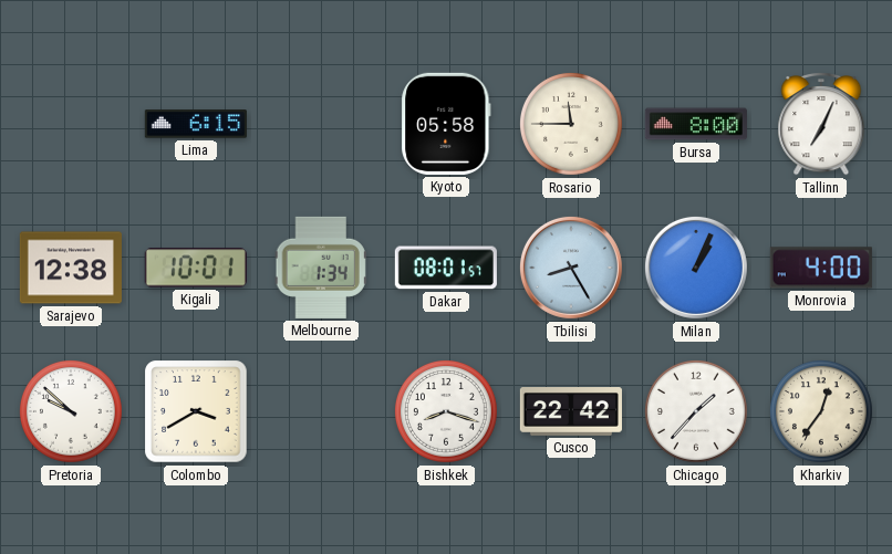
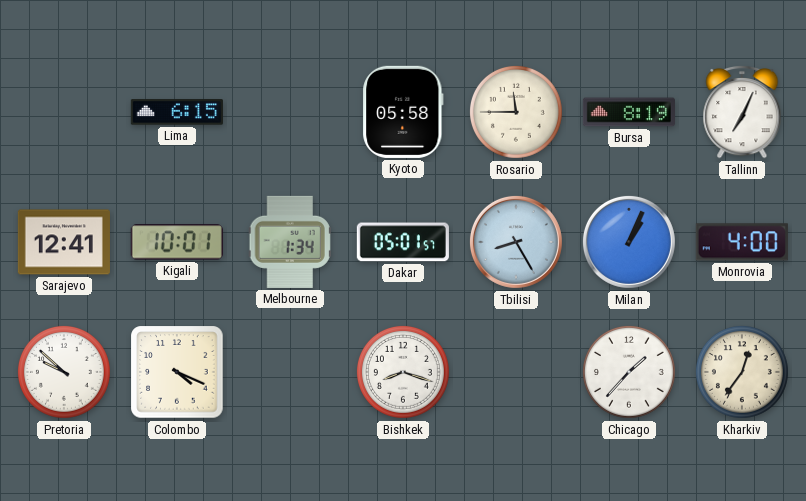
Bursa: 8:00 -> 8:19 (629, 112)
Sarajevo: 12:38 -> 12:41 (64, 242)
Dakar: 08:01 -> 05:01 (403, 242)
Colombo: 3:40 -> 4:19 (177, 372)
Cusco: 22:42 -> none (571, 412)
